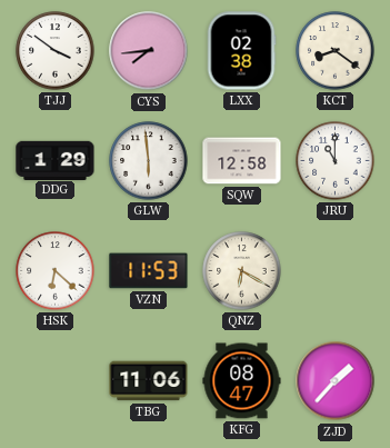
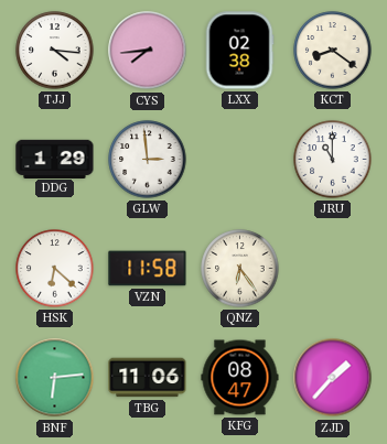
TJJ: 3:51 -> 4:16 (55, 51)
GLW: 5:59 -> 2:59 (148, 160)
SQW: 12:58 -> none (242, 161)
VZN: 11:53 -> 11:58 (148, 269)
QNZ: 6:20 -> 6:24 (240, 269)
BNF: none -> 6:14 (55, 378)
